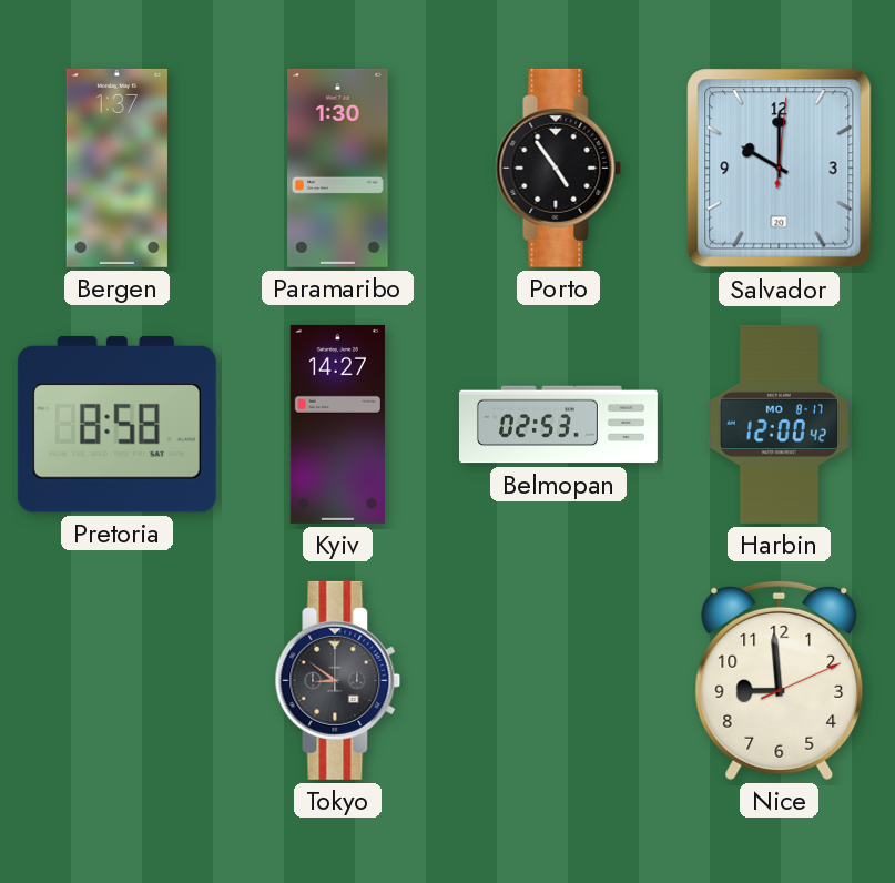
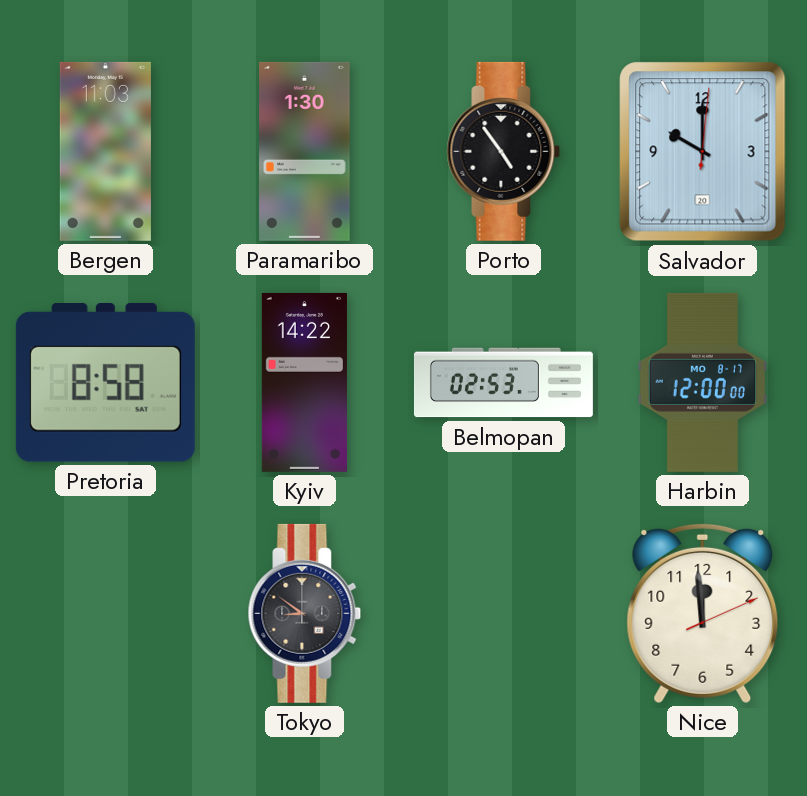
Bergen: 1:37 -> 11:03 (105, 151)
Kyiv: 14:27 -> 14:22 (304, 382)
Harbin: 12:00:42 -> 12:00:00 (702, 382)
Nice: 8:59 -> 11:59 (703, 613)
